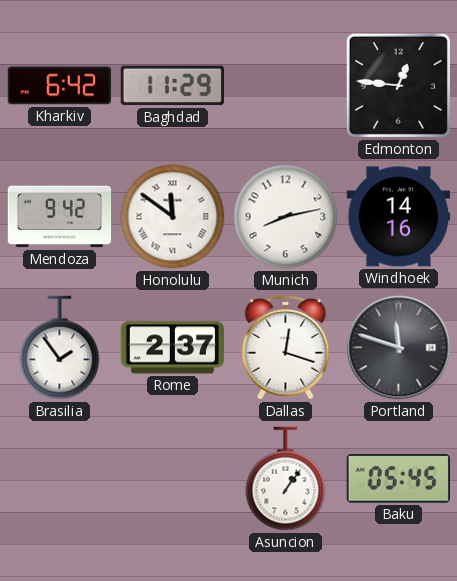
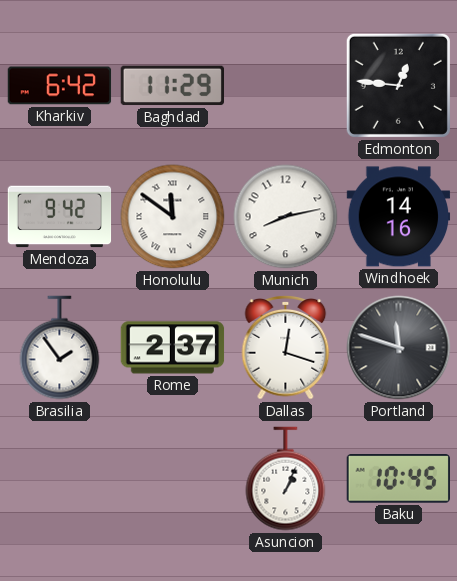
Asuncion: 1:06 -> 1:04 (286, 479)
Baku: 05:45 -> 10:45 (398, 479)
